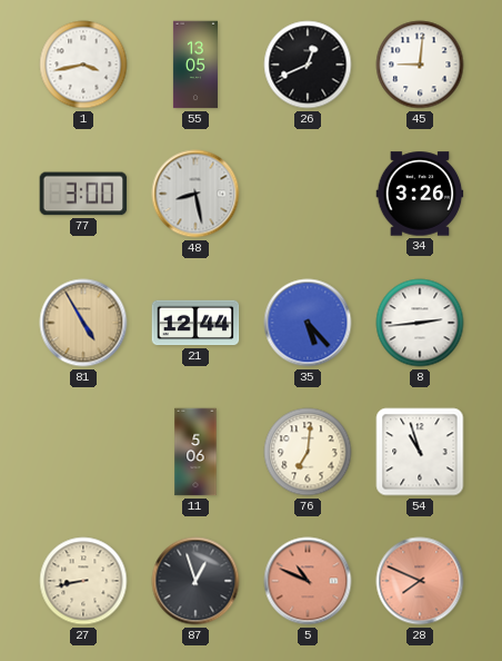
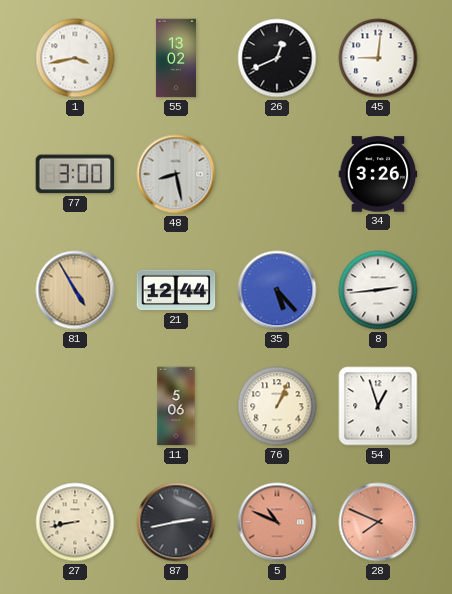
55: 13:05 -> 13:02 (176, 58)
76: 7:01 -> 1:04 (277, 406)
54: 10:57 -> 12:57 (378, 406)
87: 12:57 -> 2:43 (176, 522)
